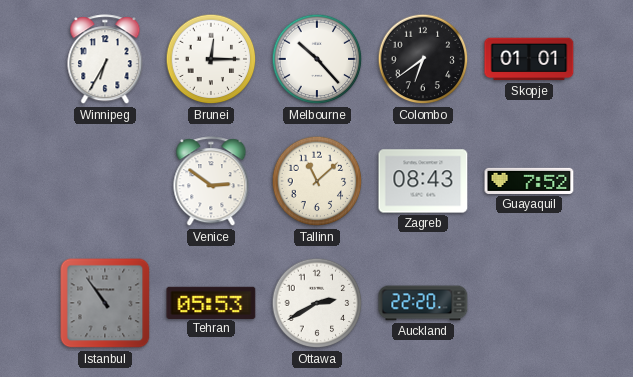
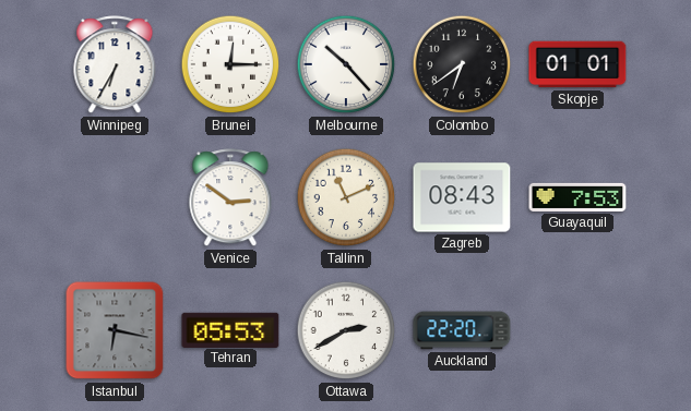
Tallinn: 11:08 -> 11:11 (346, 197)
Guayaquil: 7:52 -> 7:53 (577, 197)
Istanbul: 10:54 -> 6:17 (115, 330)
